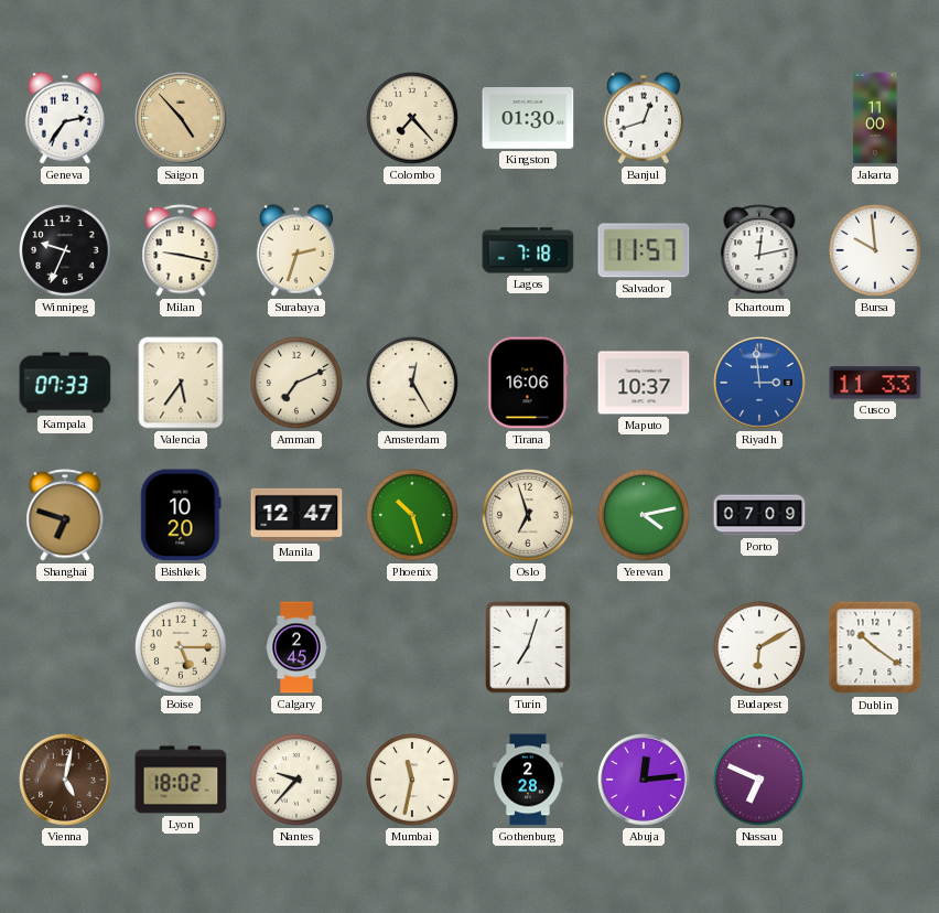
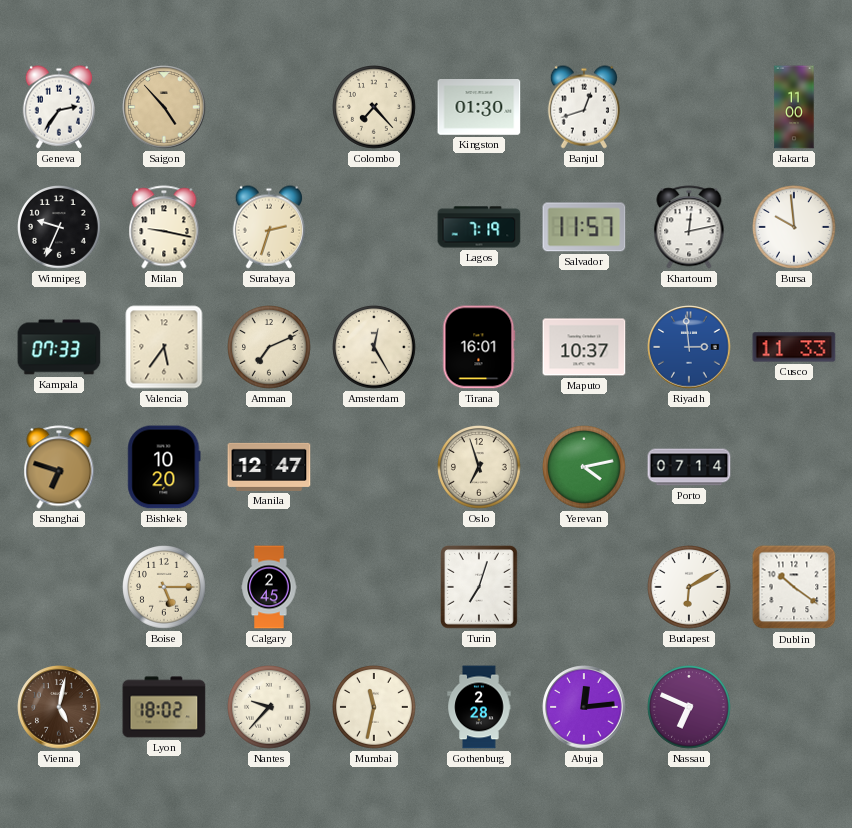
Lagos: 7:18 -> 7:19 (479, 227)
Tirana: 16:06 -> 16:01 (479, 347)
Phoenix: 10:27 -> none (413, 516)
Porto: 07:09 -> 07:14 (689, 467)
